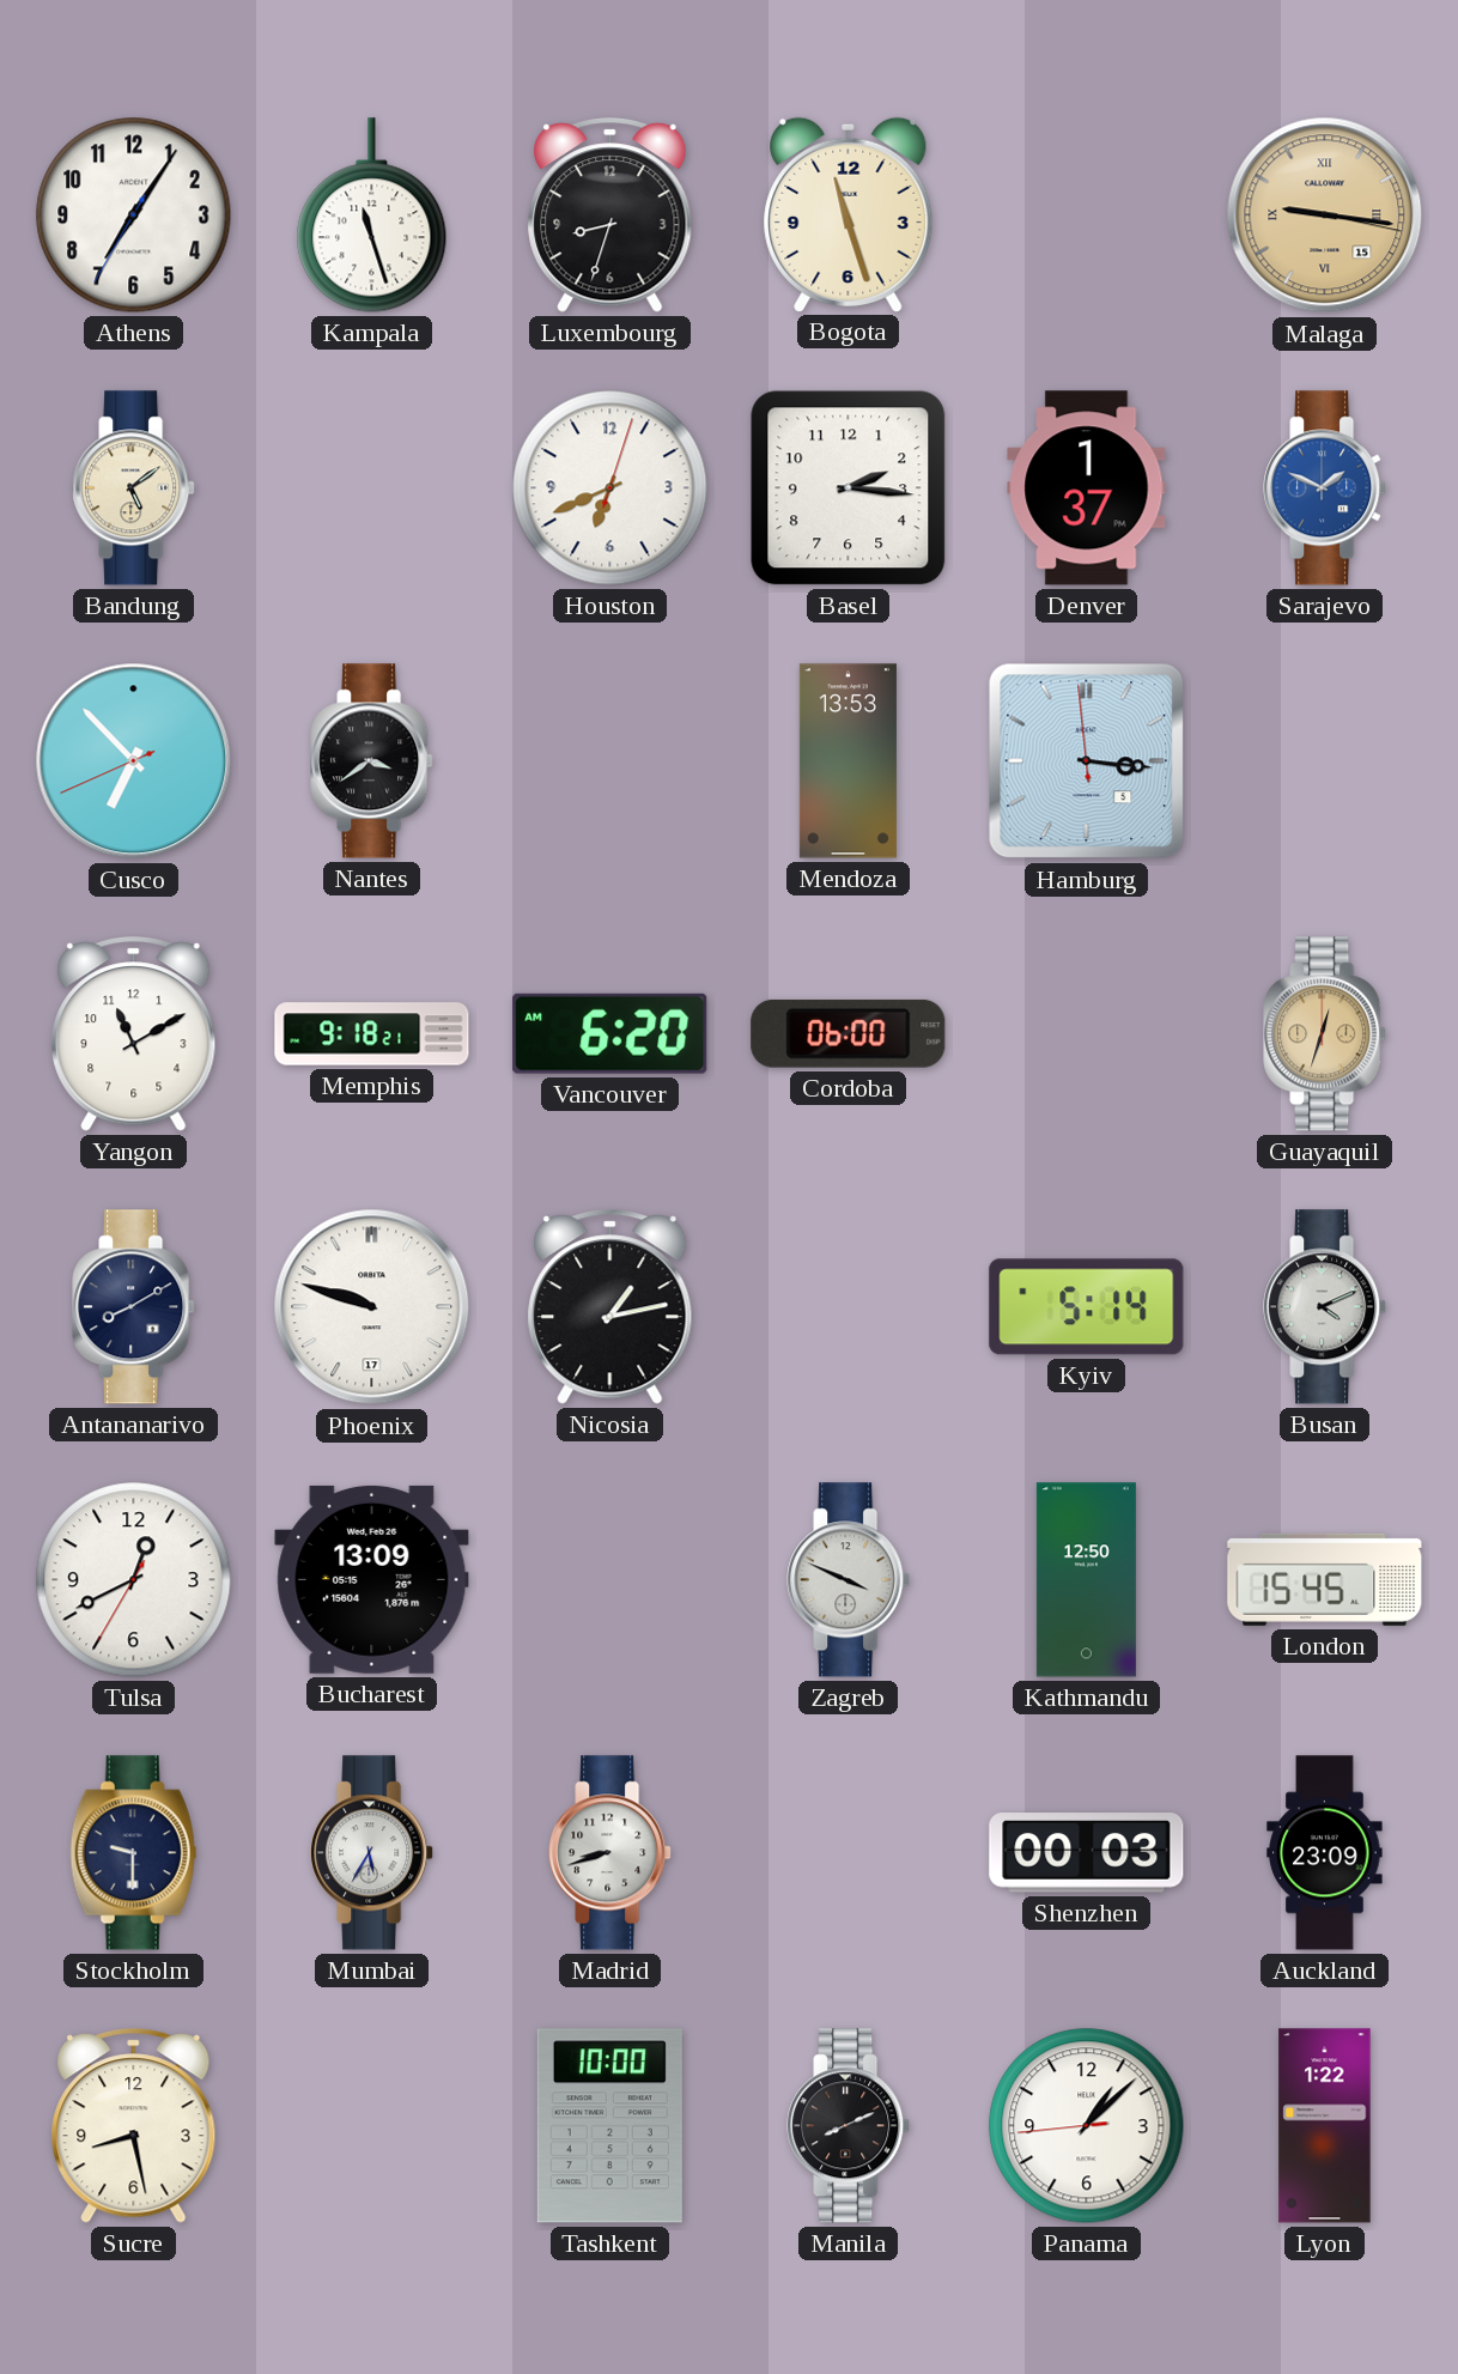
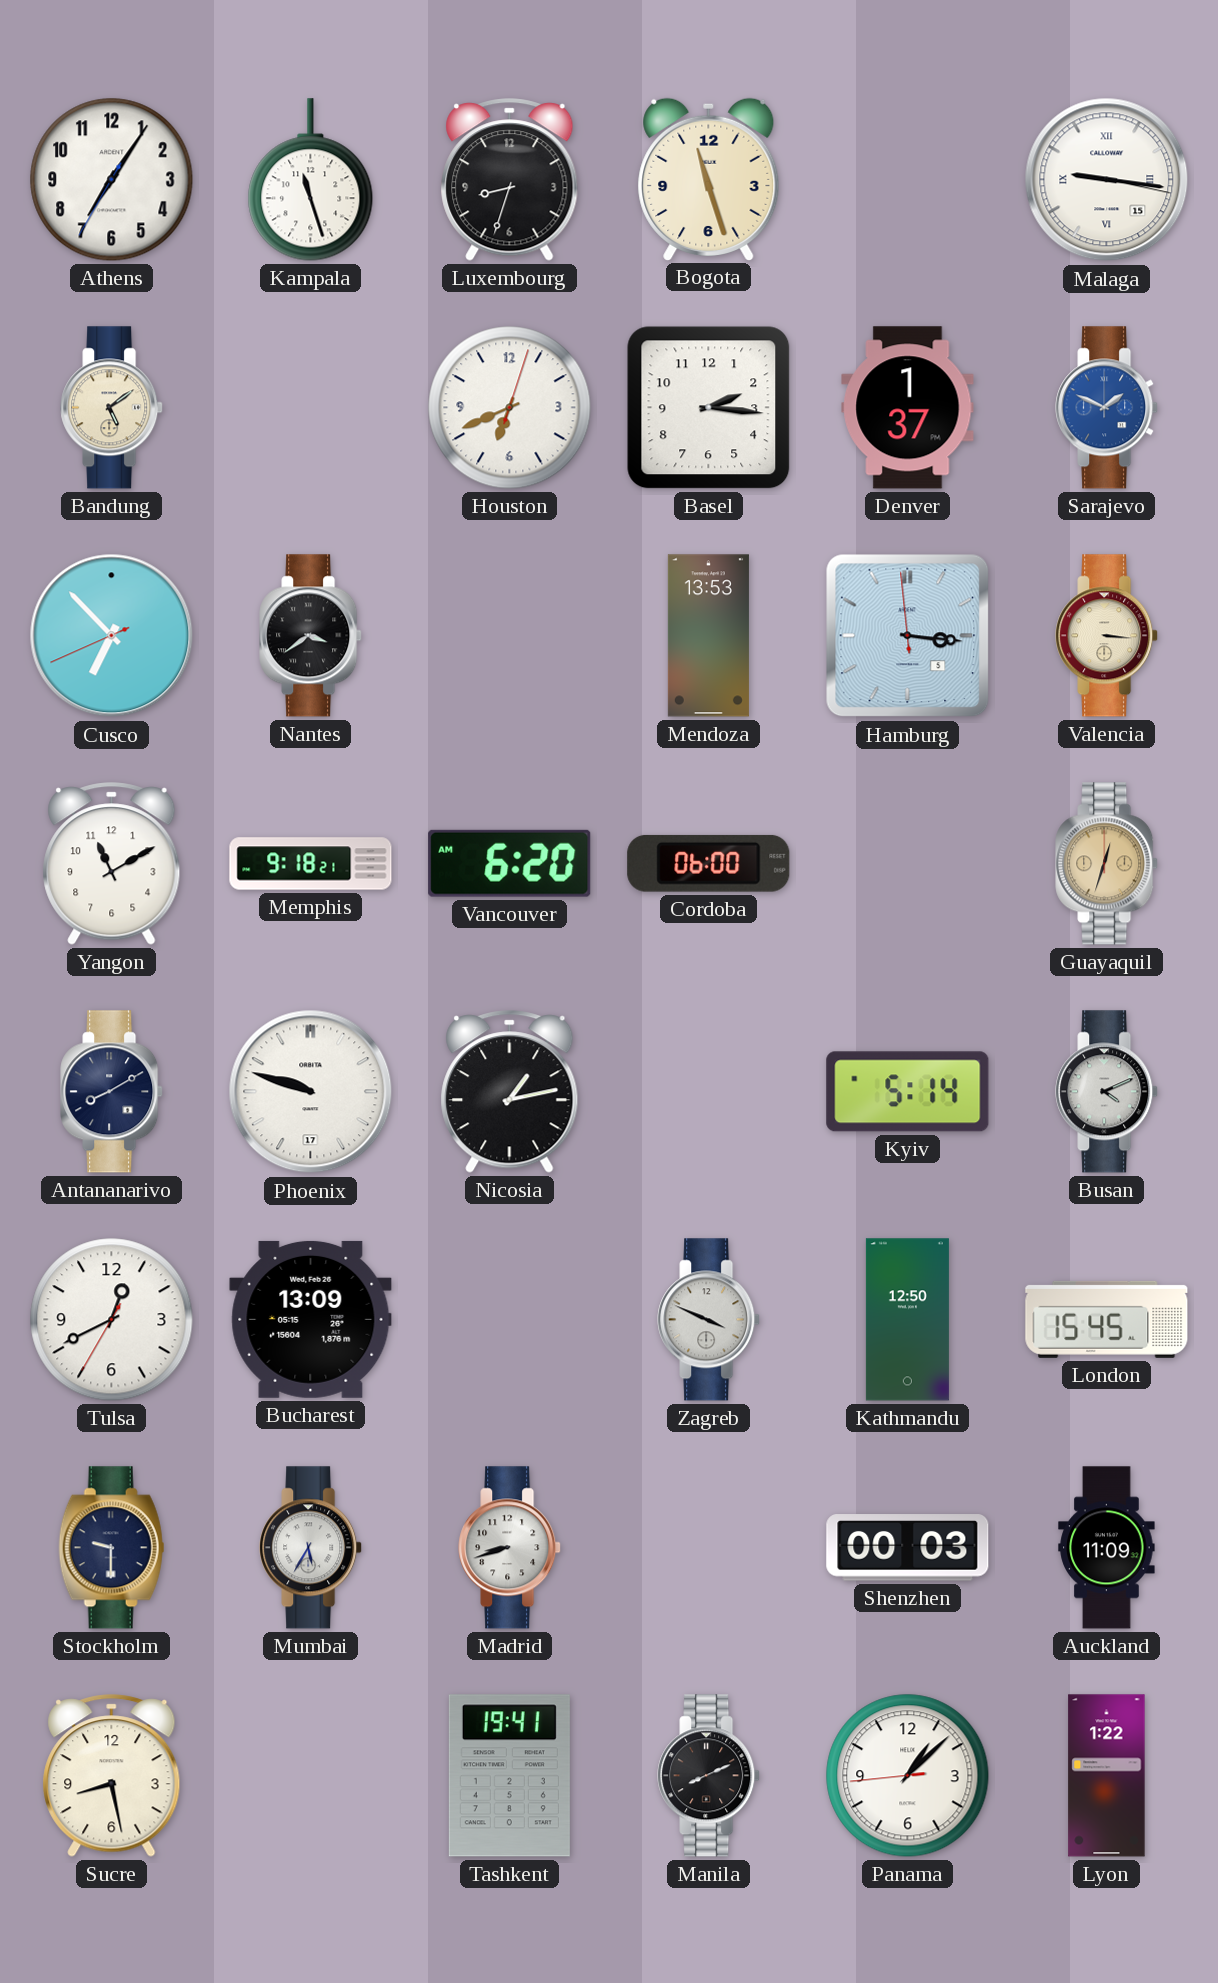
Malaga dial: champagne -> white (1107, 180)
Valencia: none -> 3:16 (1107, 636)
Auckland: 23:09 -> 11:09 (1107, 1548)
Tashkent: 10:00 -> 19:41 (509, 1776)
